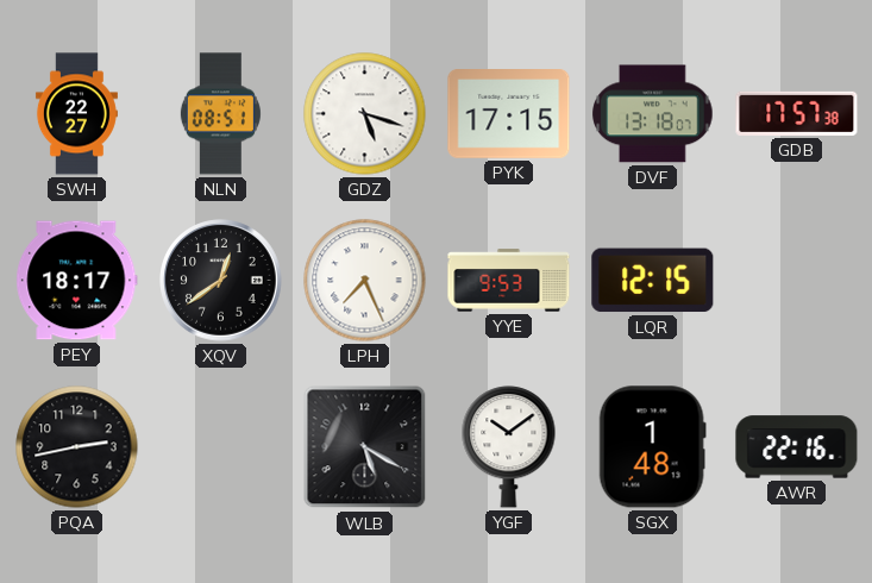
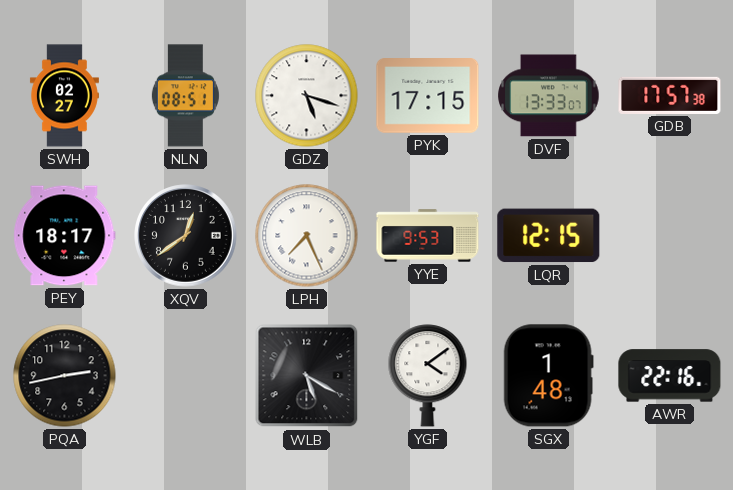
SWH: 22:27 -> 02:27 (64, 96)
DVF: 13:18 -> 13:33 (549, 96)
YGF: 10:09 -> 4:09 (428, 376)
